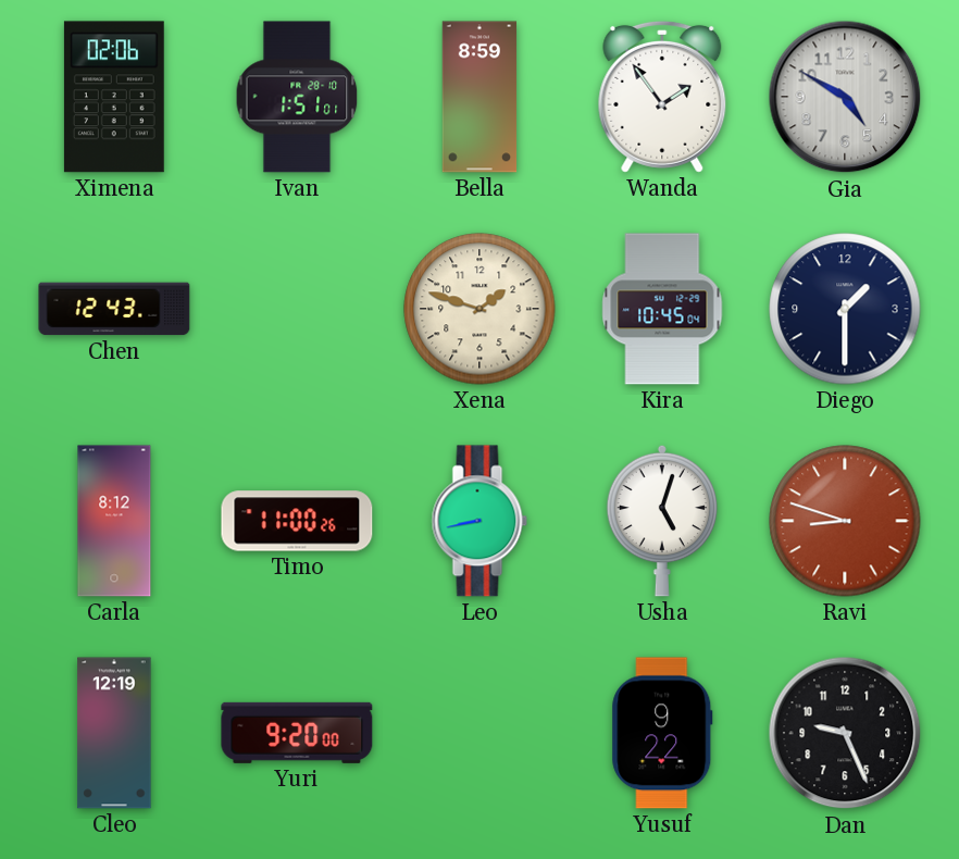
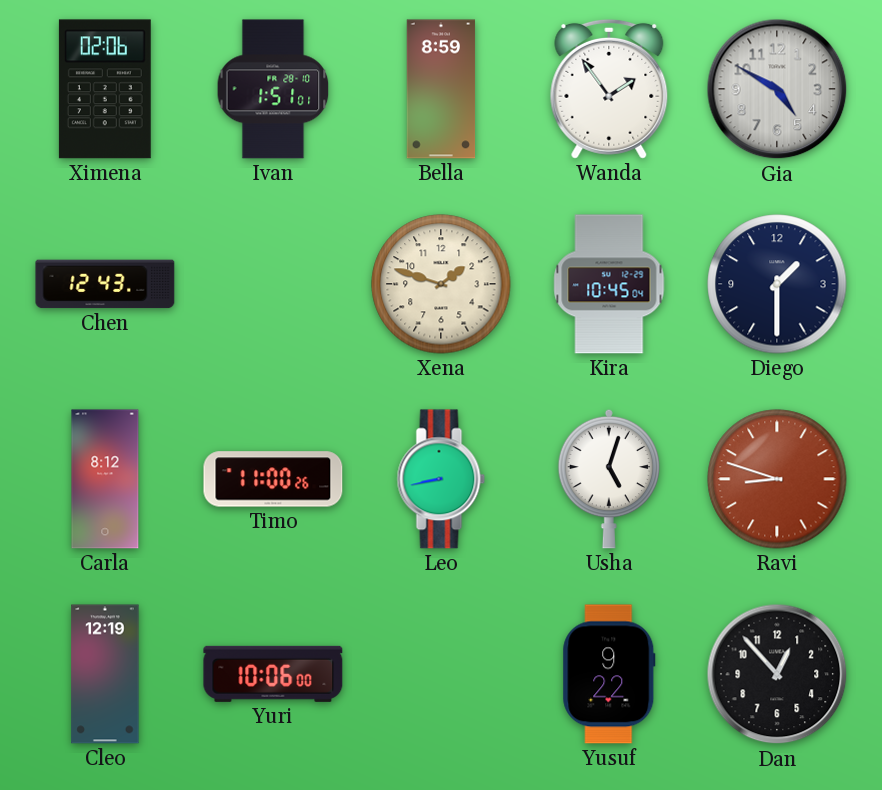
Yuri: 9:20 -> 10:06 (273, 674)
Dan: 9:26 -> 12:53 (777, 674)
